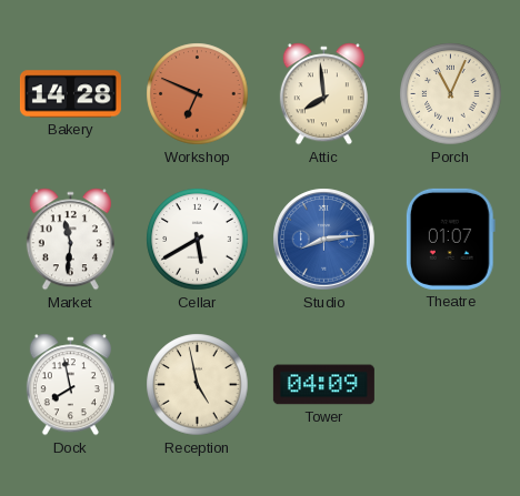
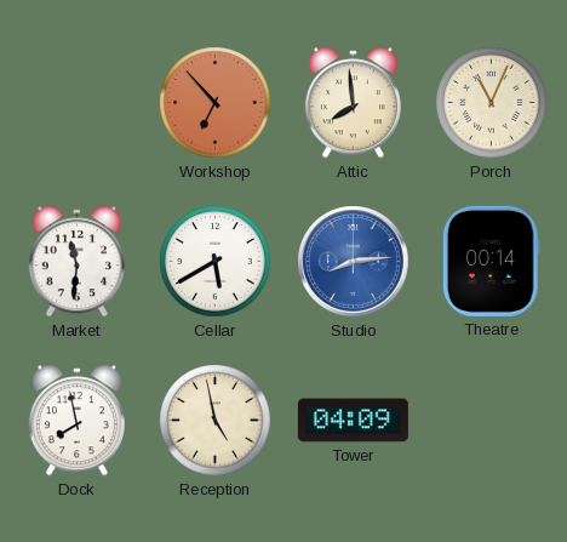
Bakery: 14:28 -> none (70, 94)
Workshop: 6:49 -> 6:53 (216, 103)
Theatre: 01:07 -> 00:14 (491, 261)
